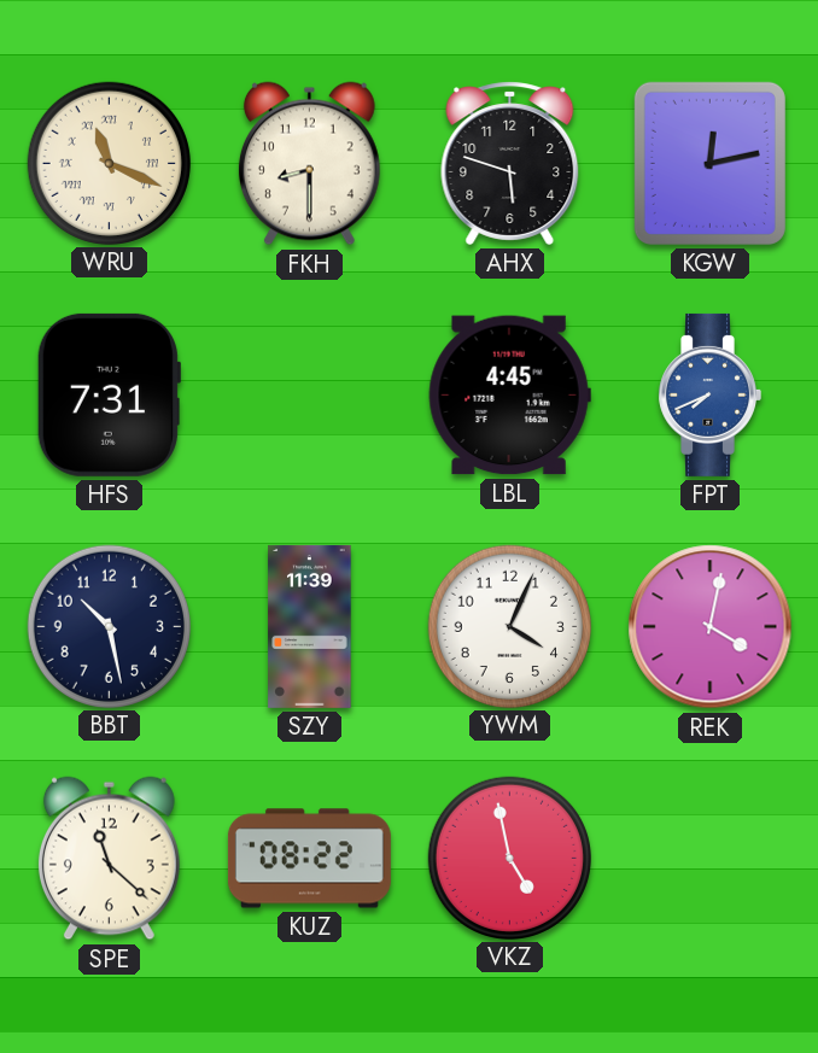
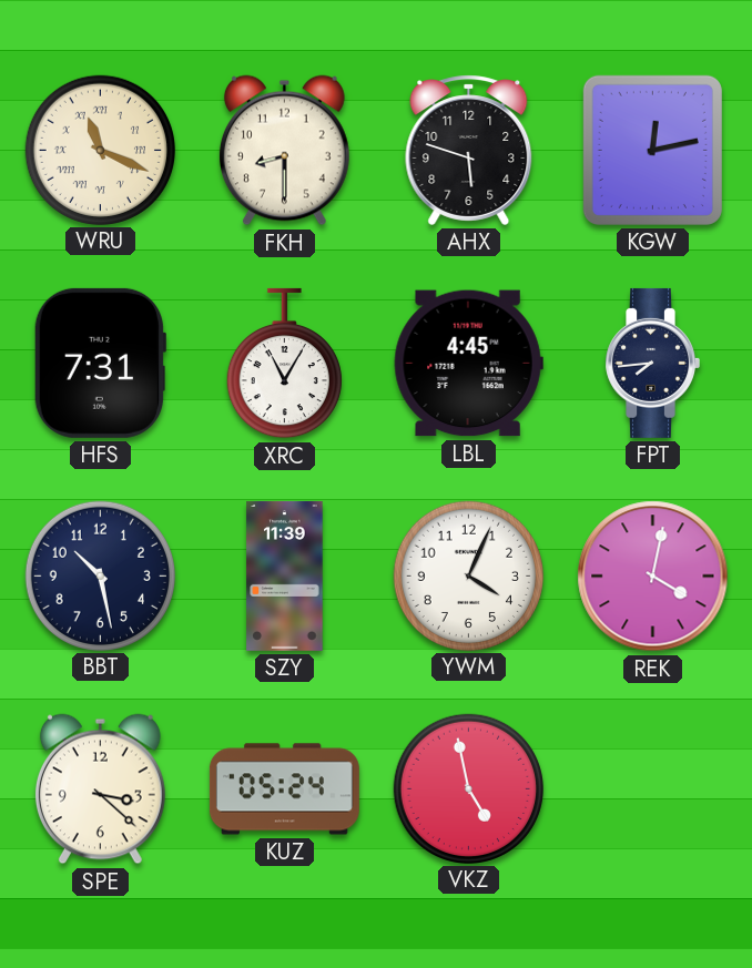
XRC: none -> 11:05 (284, 364)
FPT: 7:41 -> 7:44 (652, 363)
FPT dial: blue -> navy (652, 363)
SPE: 11:22 -> 3:22 (100, 789)
KUZ: 08:22 -> 05:24 (284, 789)
